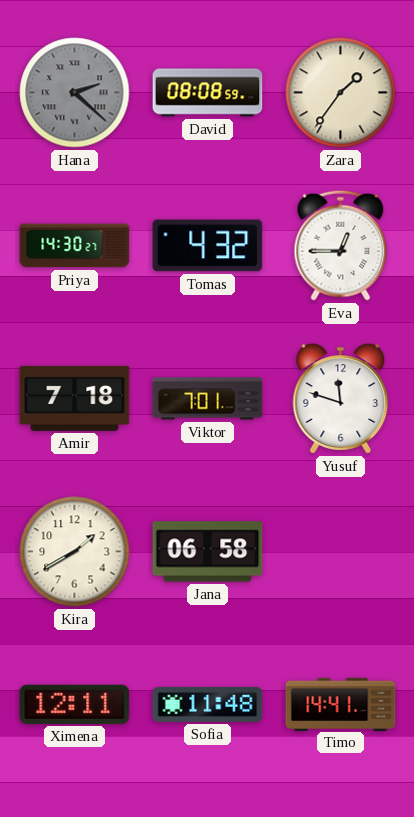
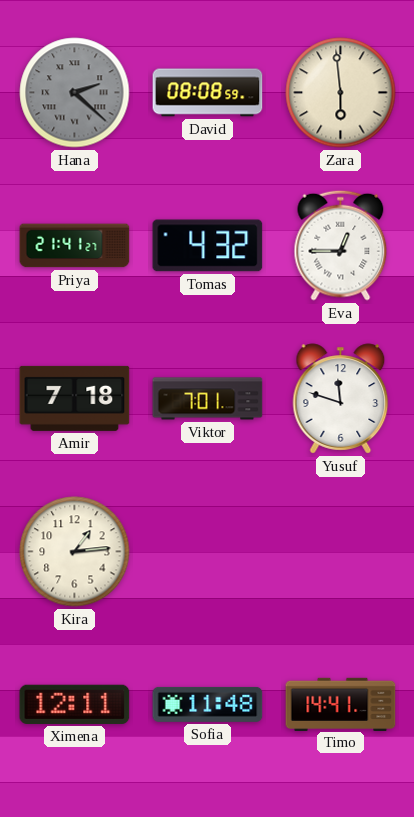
Zara: 1:36 -> 5:59 (341, 93)
Priya: 14:30 -> 21:41 (75, 246)
Kira: 1:40 -> 1:14 (75, 552)
Jana: 06:58 -> none (208, 552)
